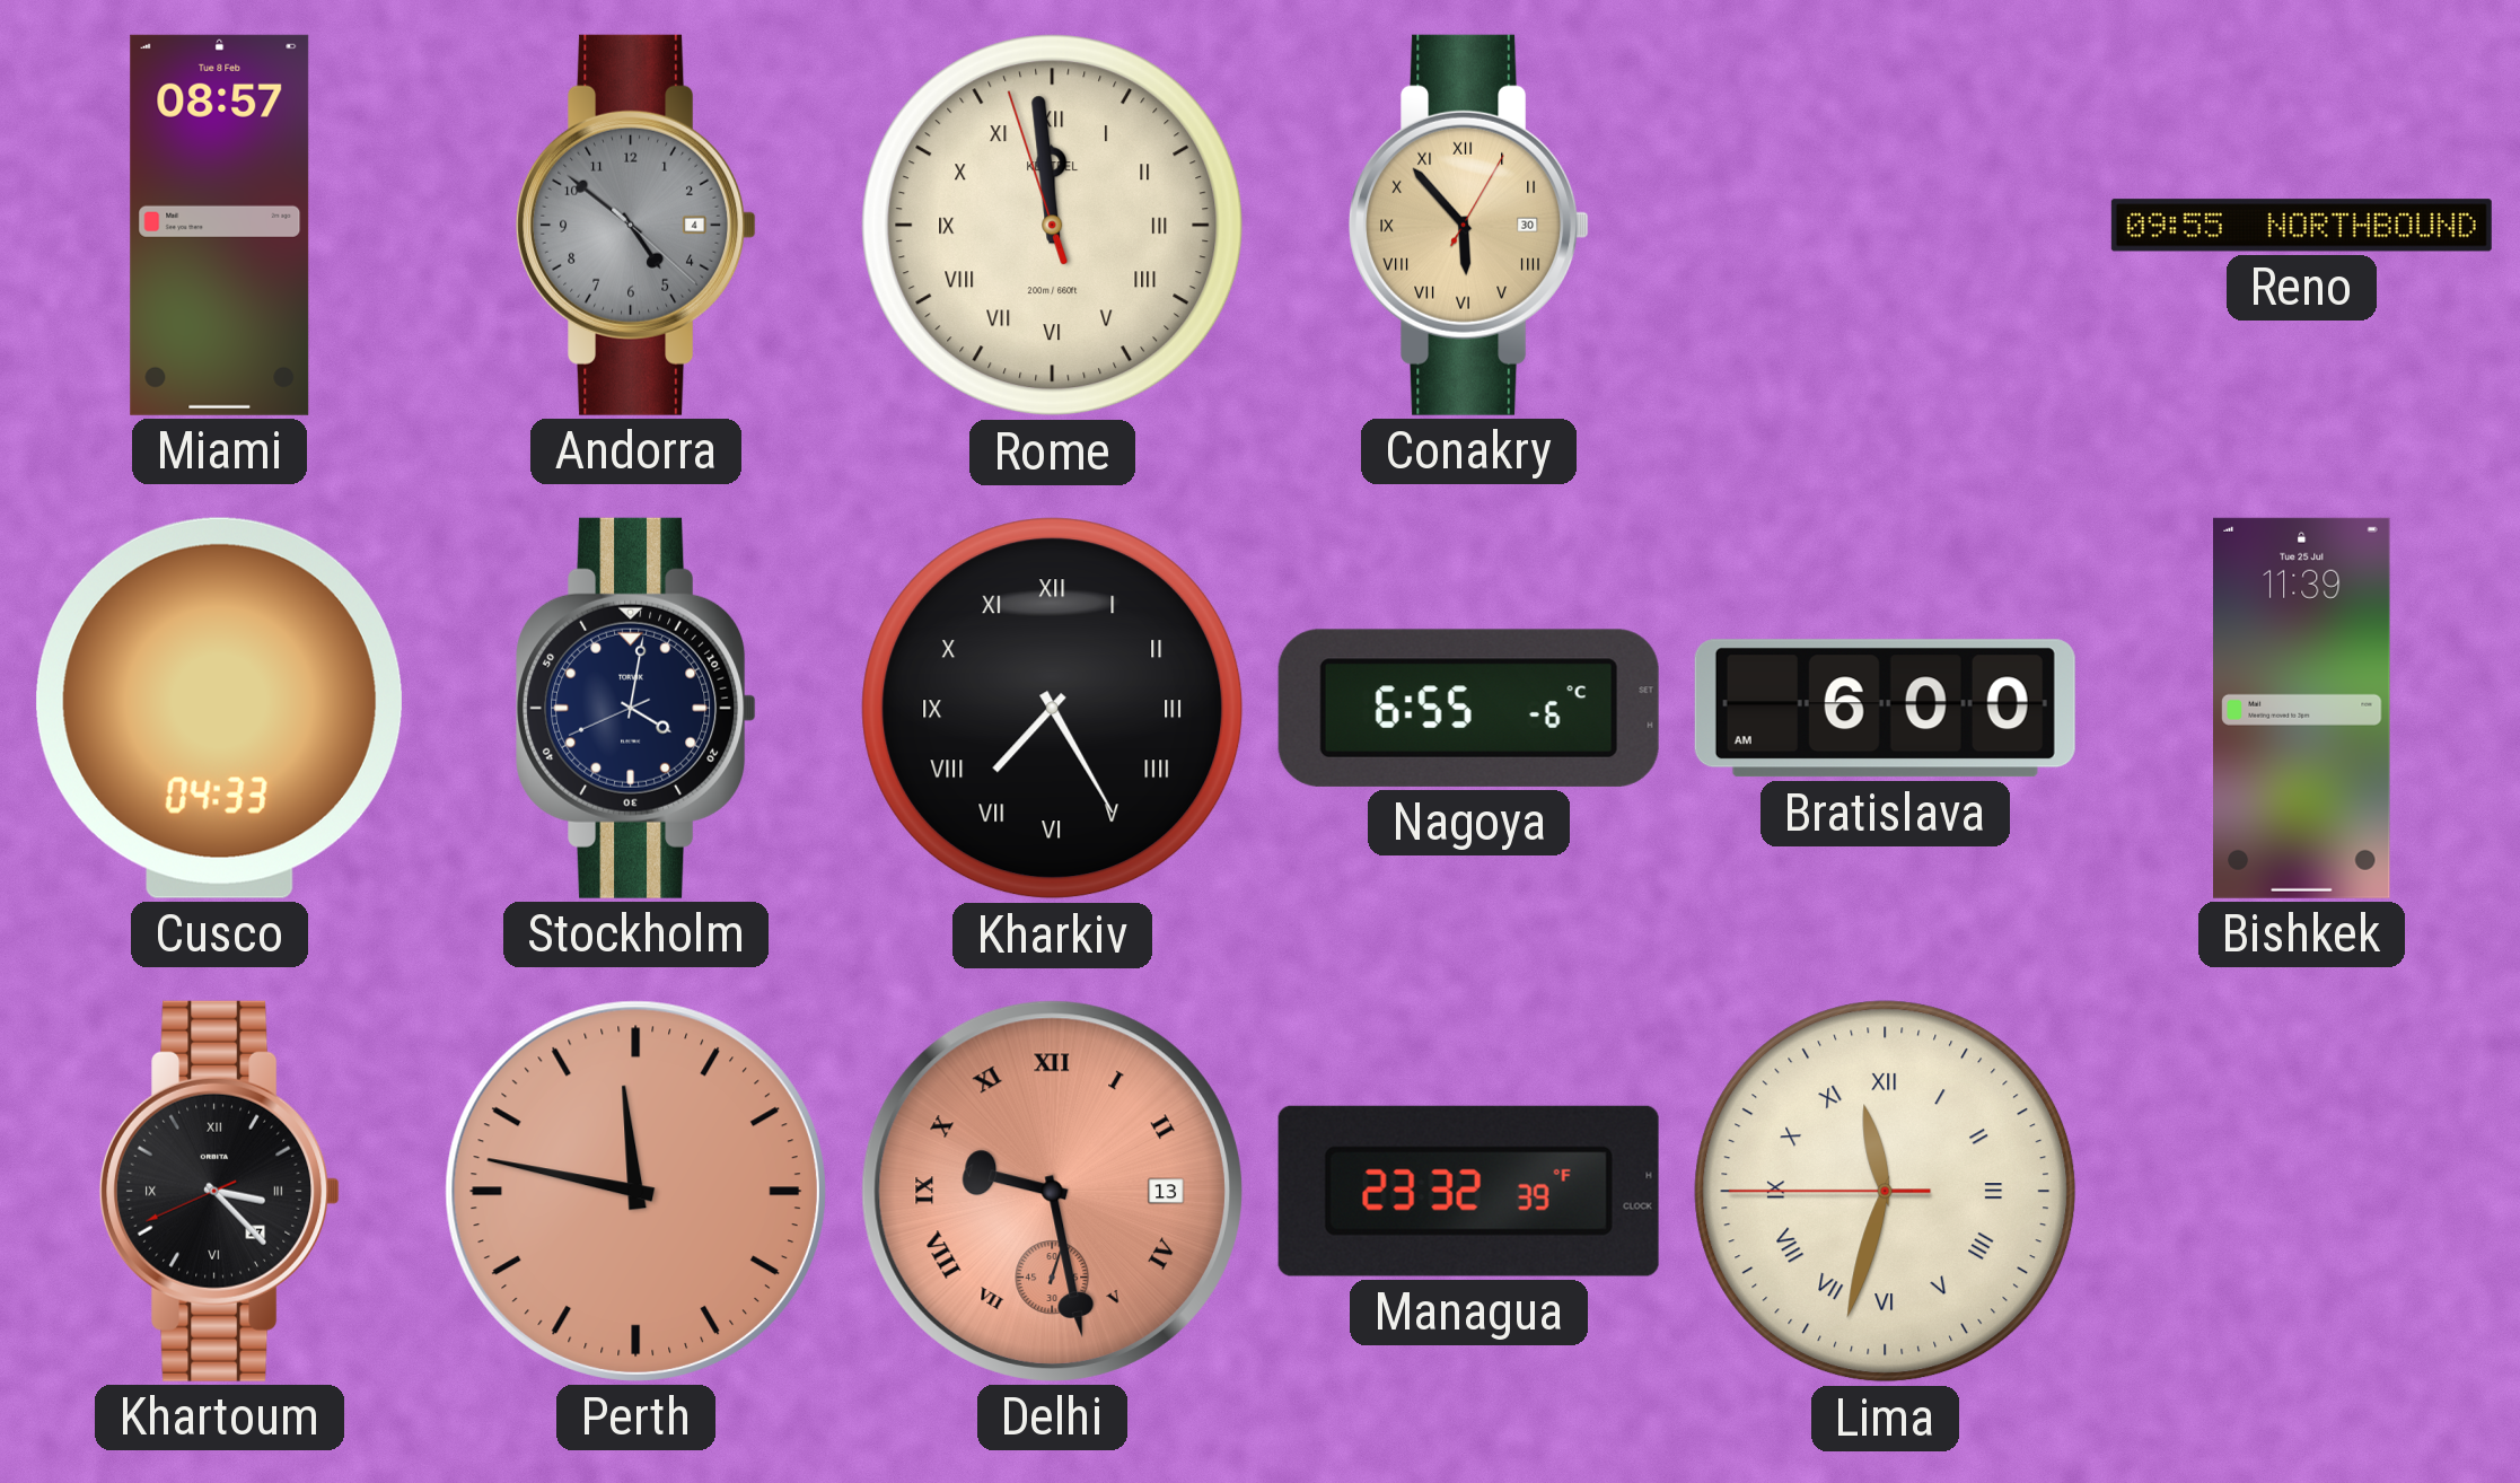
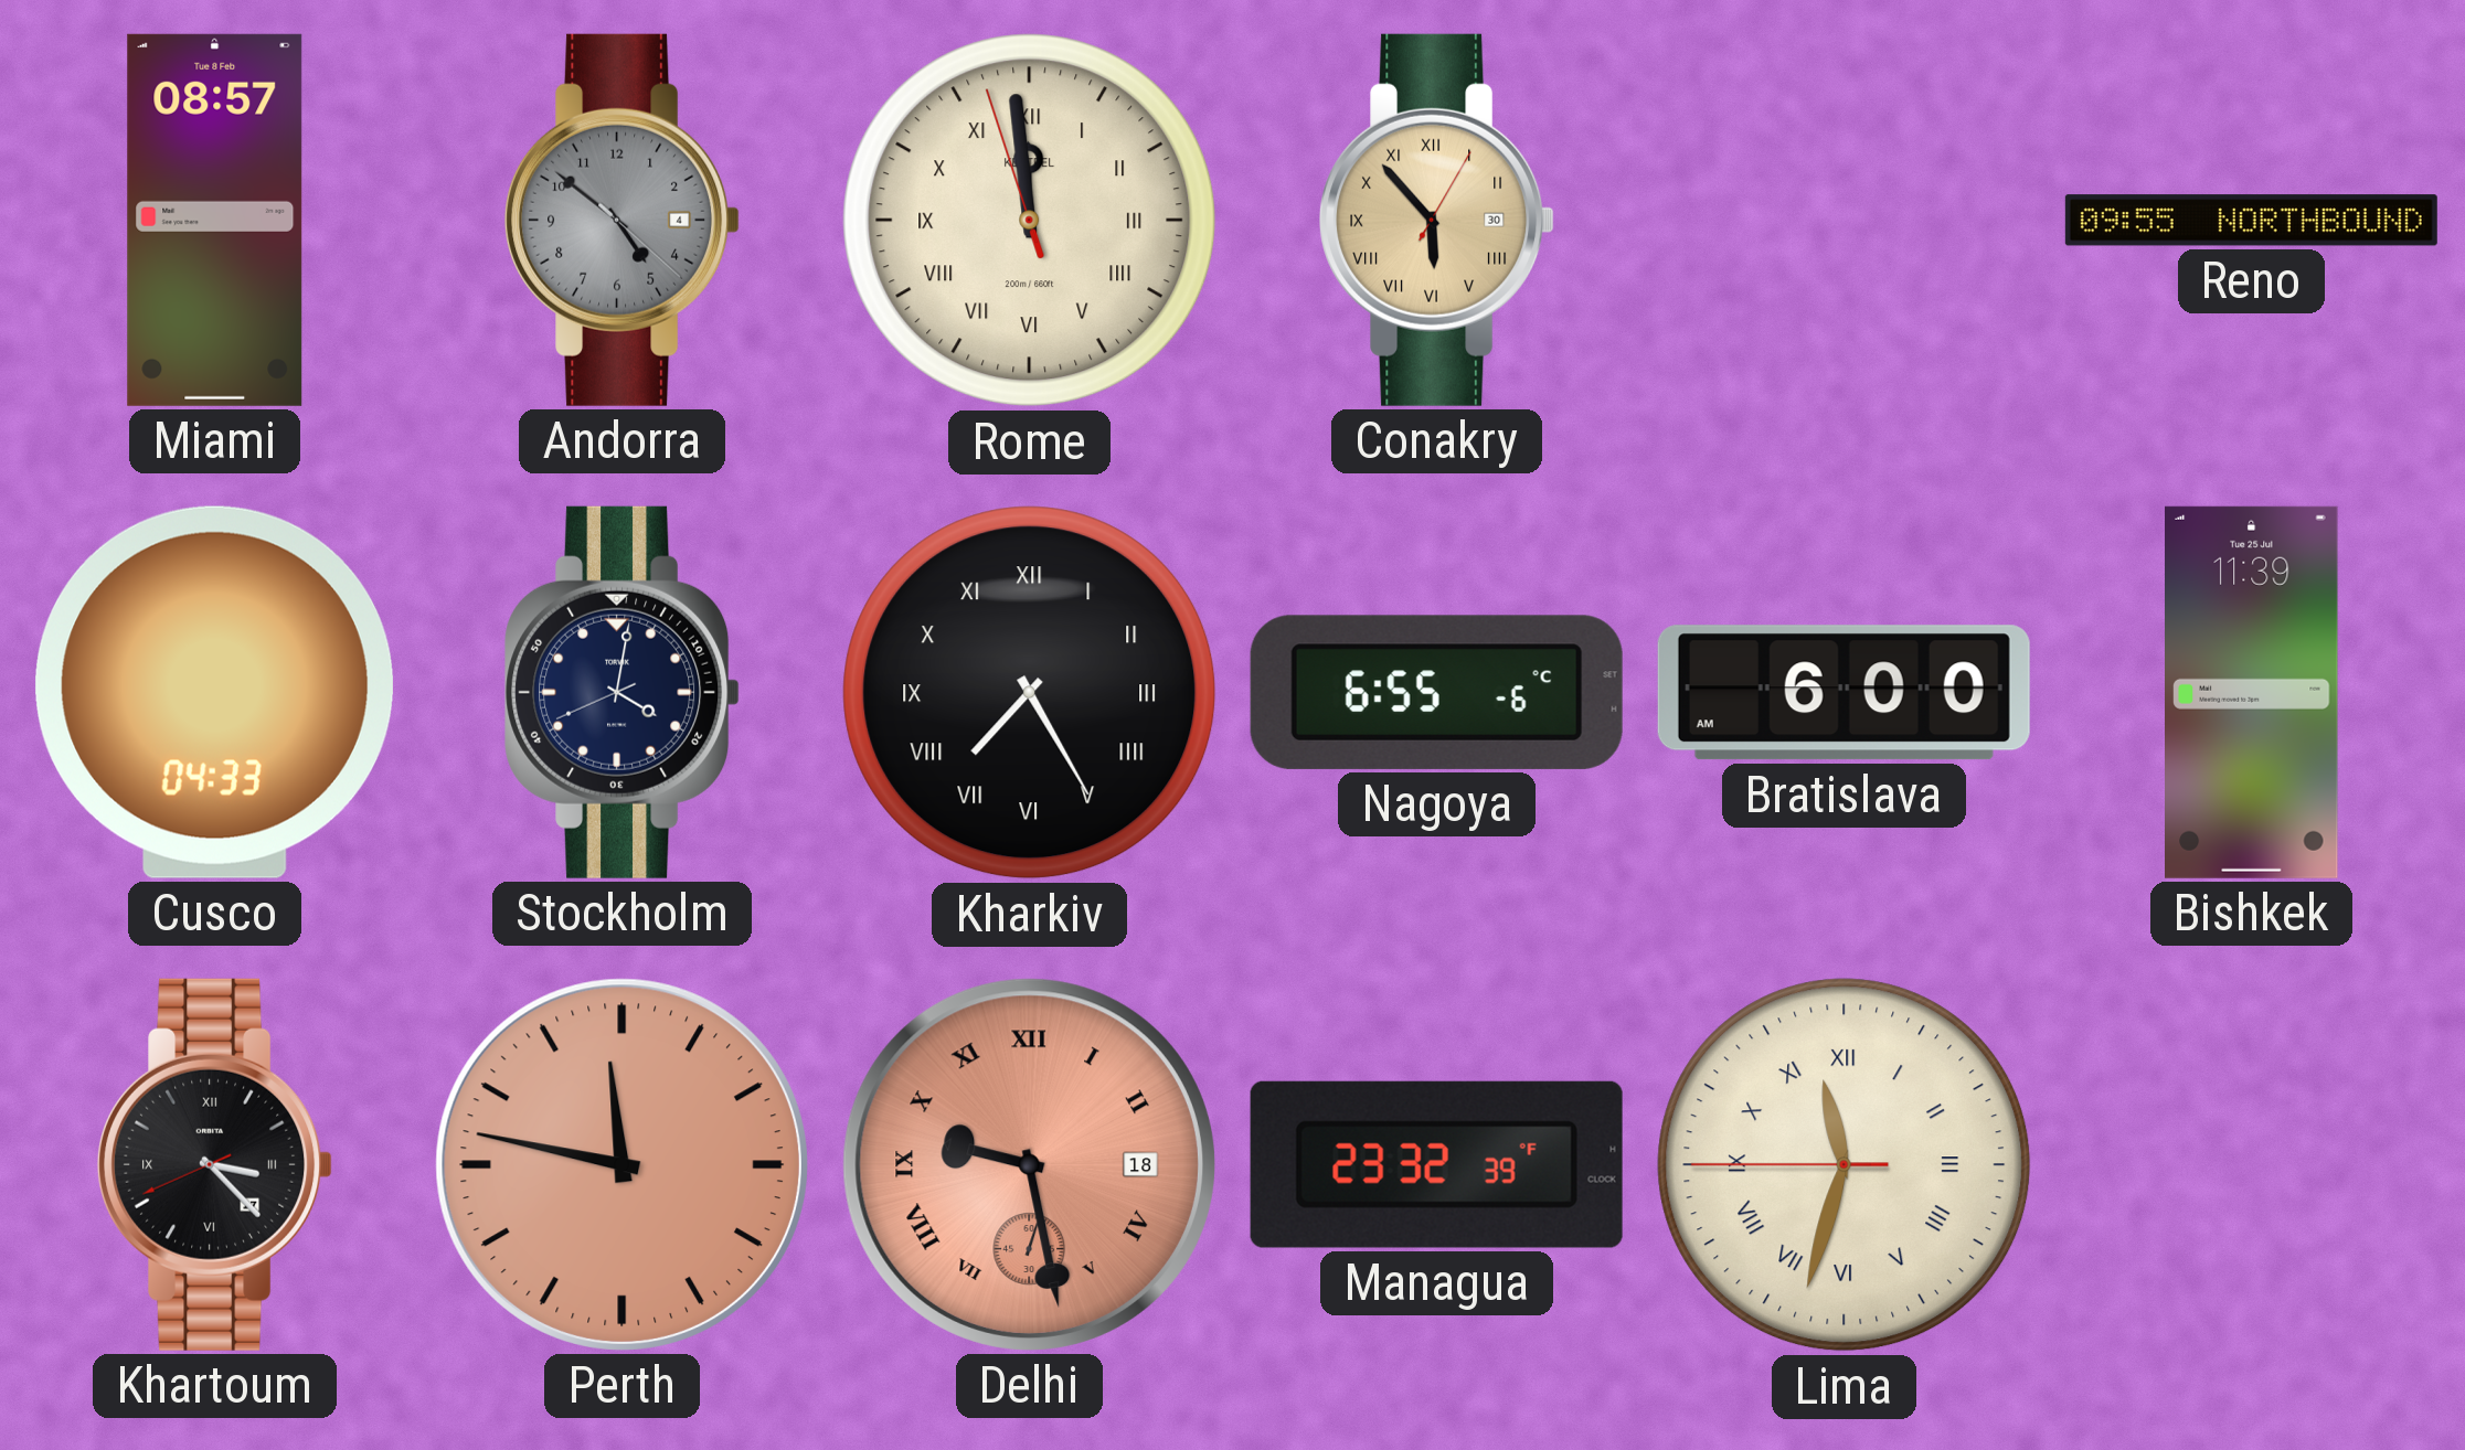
Delhi date: 13 -> 18 (1029, 1164)
